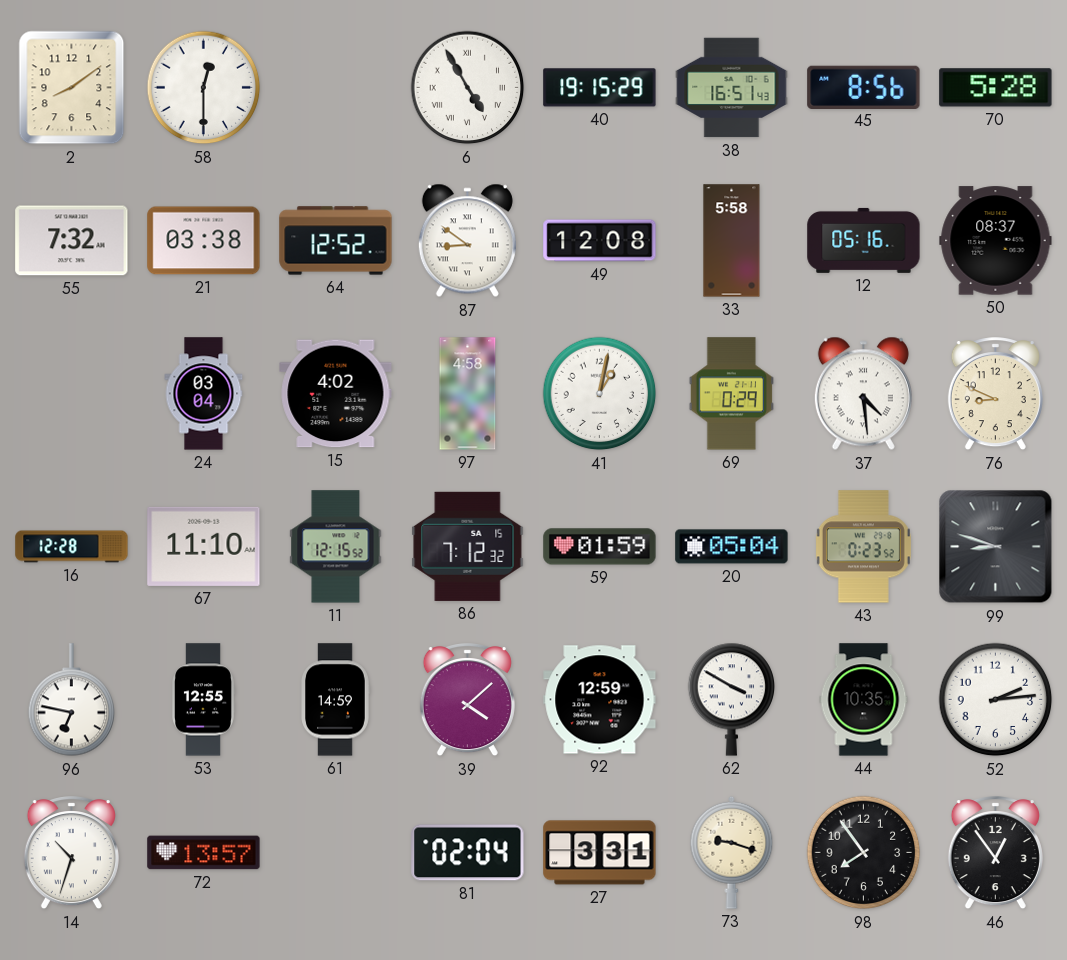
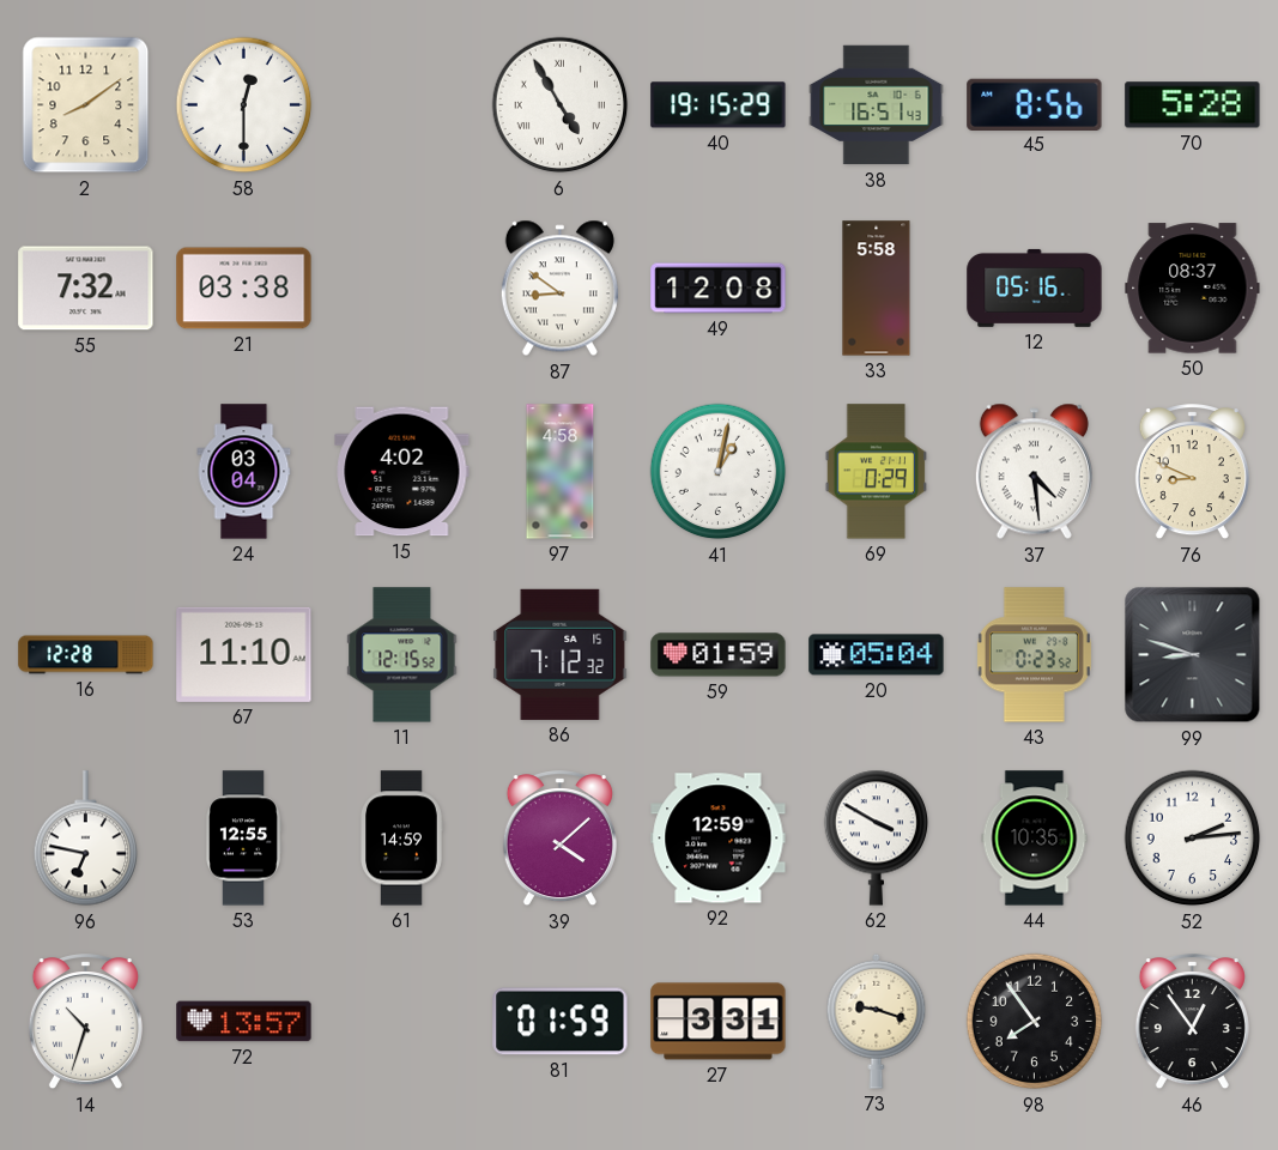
64: 12:52 -> none (336, 241)
81: 02:04 -> 01:59 (561, 1022)
